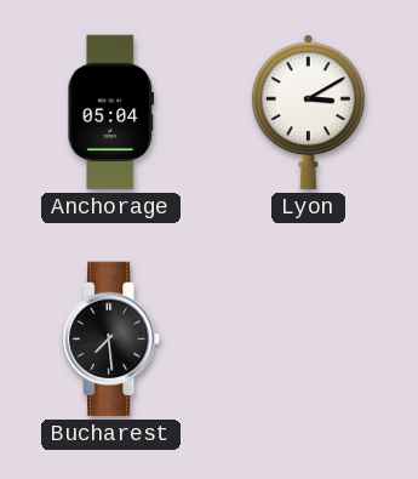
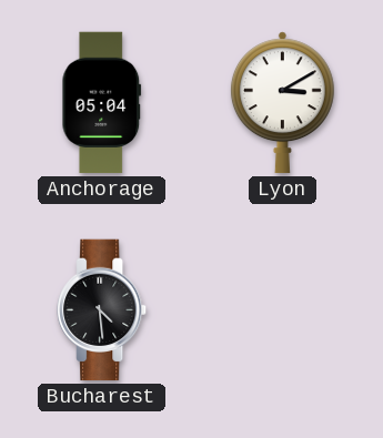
Bucharest: 7:29 -> 4:29 (102, 310)
